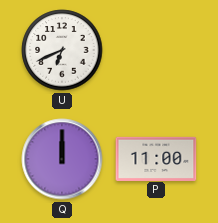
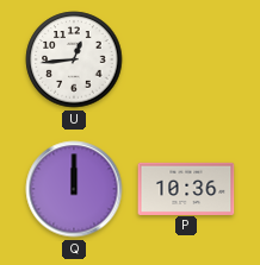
U: 6:41 -> 12:44 (74, 59)
P: 11:00 -> 10:36 (186, 188)
